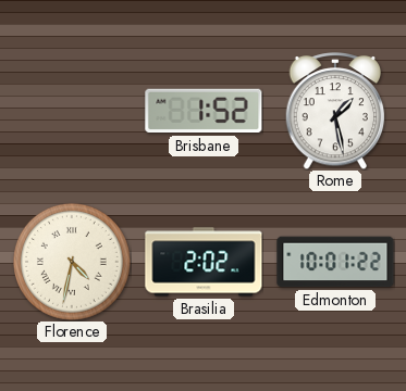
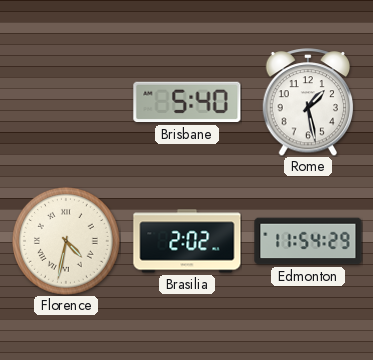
Brisbane: 1:52 -> 5:40 (187, 102)
Edmonton: 10:01 -> 11:54 (308, 241)
